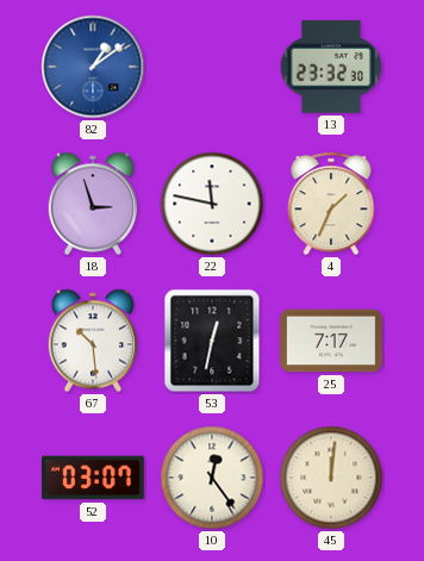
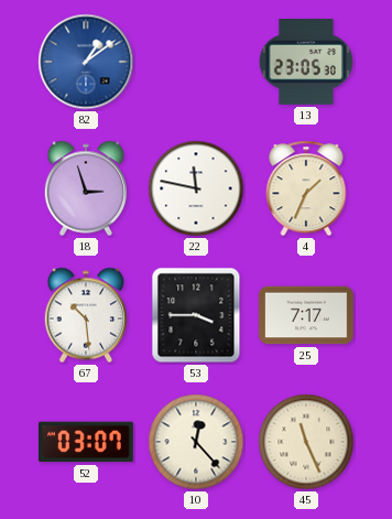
13: 23:32 -> 23:05 (306, 62)
53: 12:32 -> 3:45 (196, 315)
10: 12:24 -> 12:23 (196, 442)
45: 12:01 -> 11:26 (306, 442)
